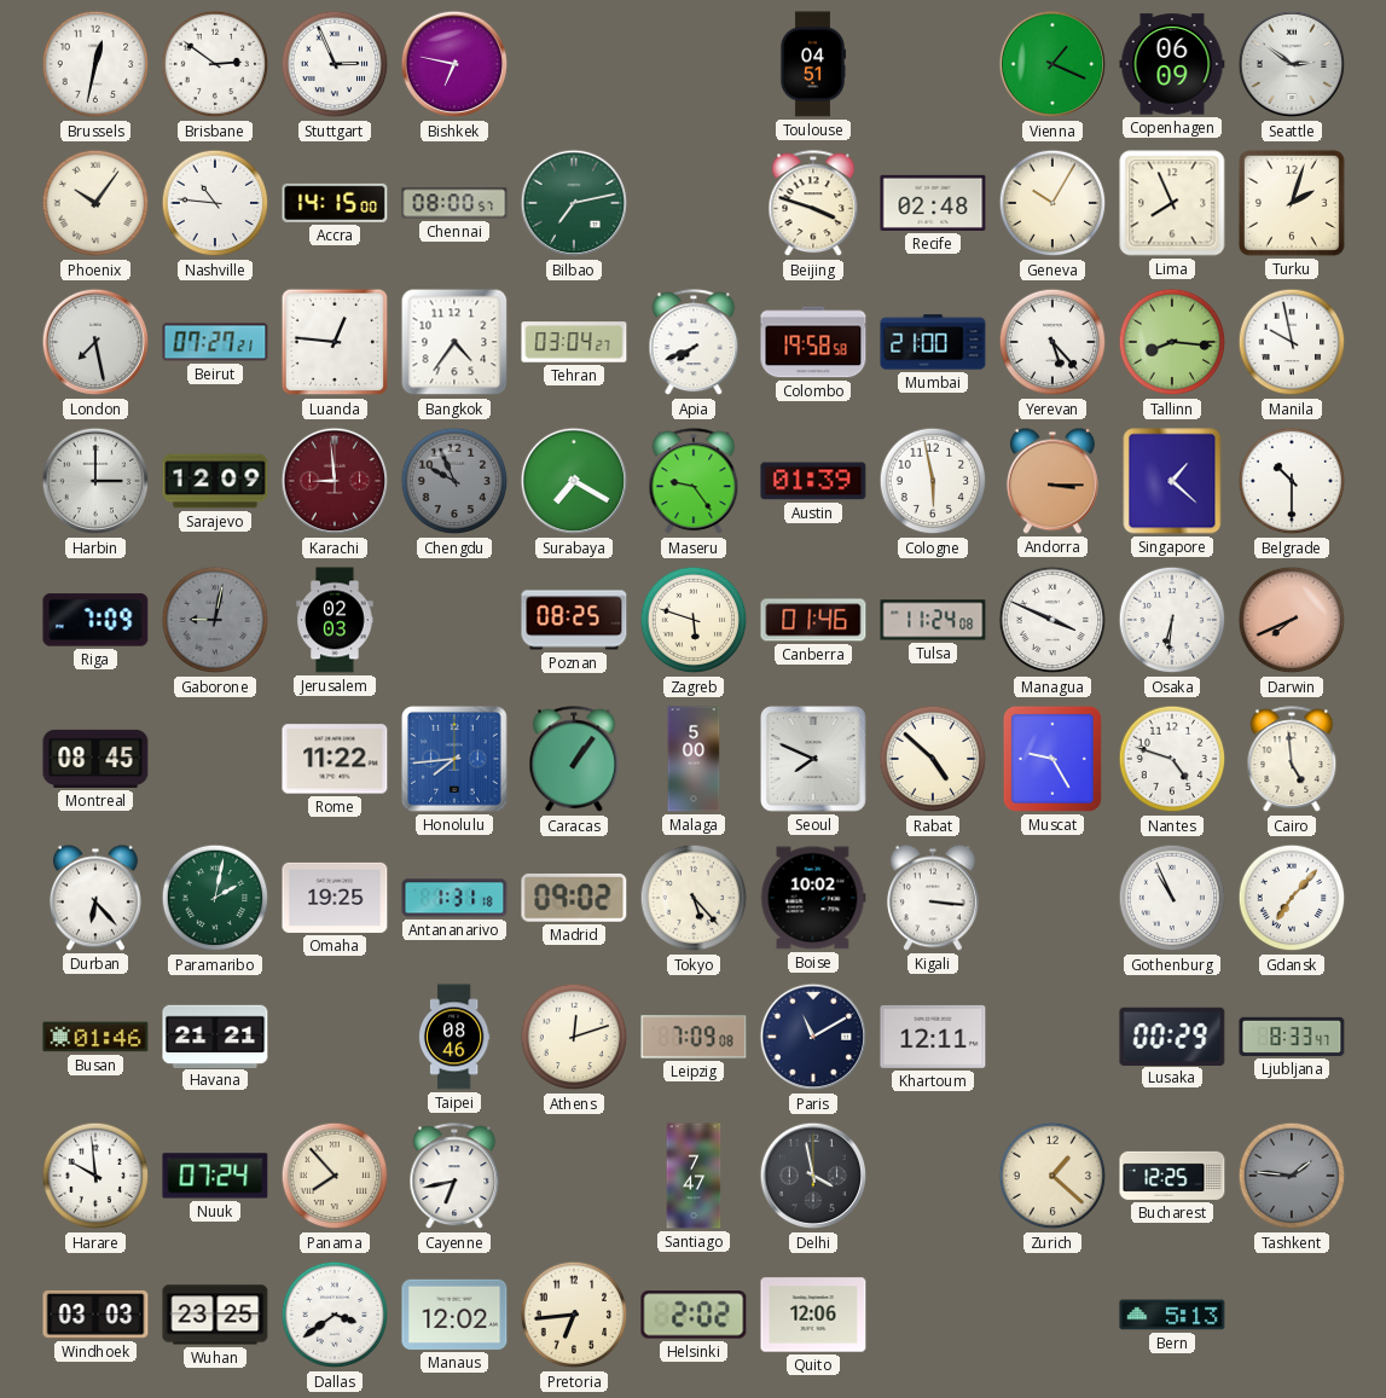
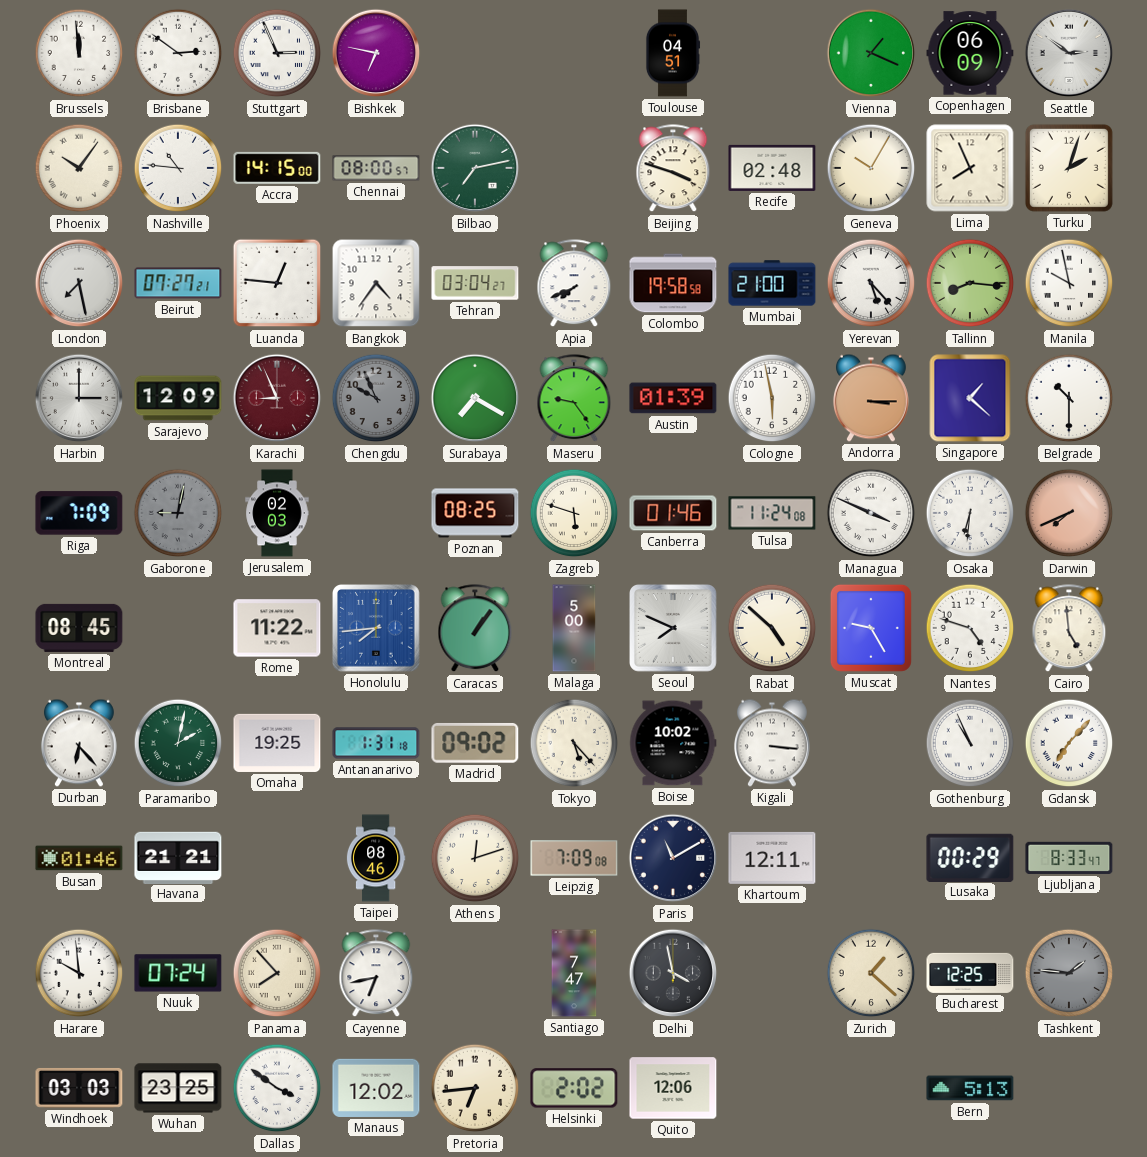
Brussels: 12:32 -> 11:59 (79, 53)
Karachi: 8:59 -> 8:56 (277, 398)
Dallas: 3:39 -> 3:51 (277, 1088)
